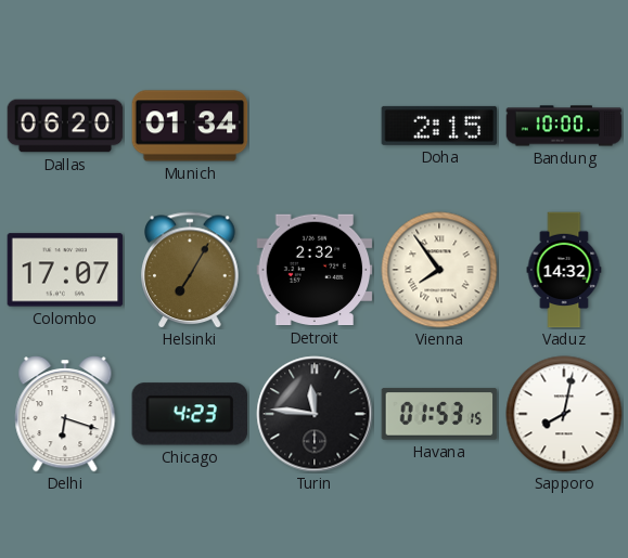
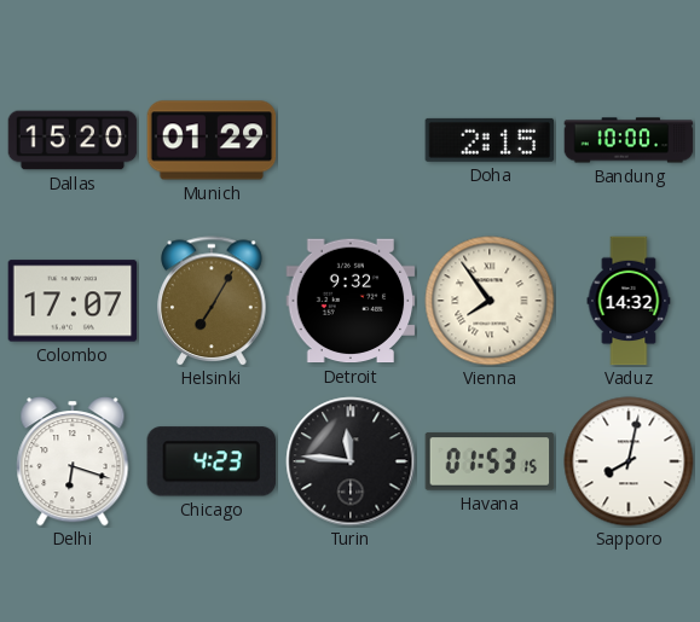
Dallas: 06:20 -> 15:20 (73, 140)
Munich: 01:34 -> 01:29 (212, 140)
Detroit: 2:32 -> 9:32 (351, 301)
